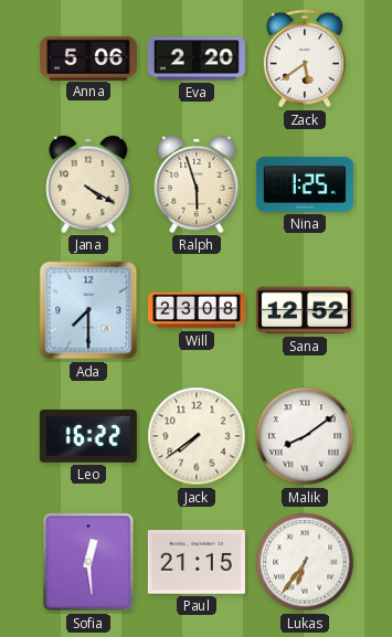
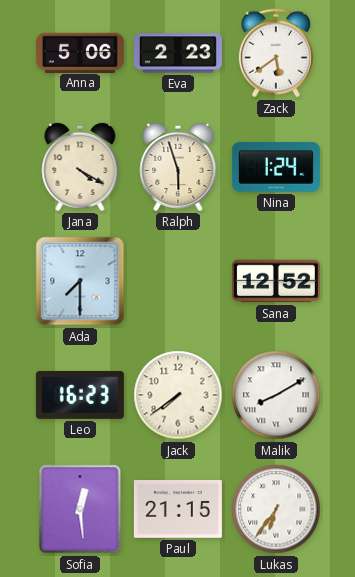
Eva: 2:20 -> 2:23 (178, 53)
Nina: 1:25 -> 1:24 (276, 167)
Will: 23:08 -> none (197, 310)
Leo: 16:22 -> 16:23 (80, 395)
Malik: 8:09 -> 8:10 (276, 395)
